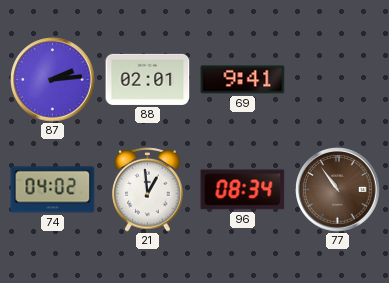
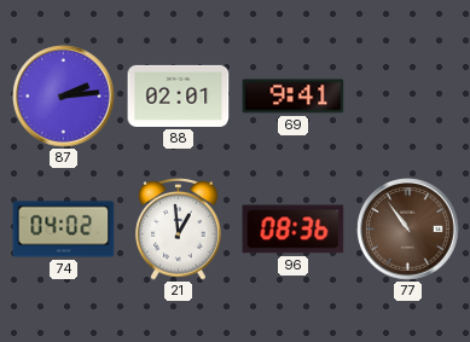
96: 08:34 -> 08:36 (294, 230)
